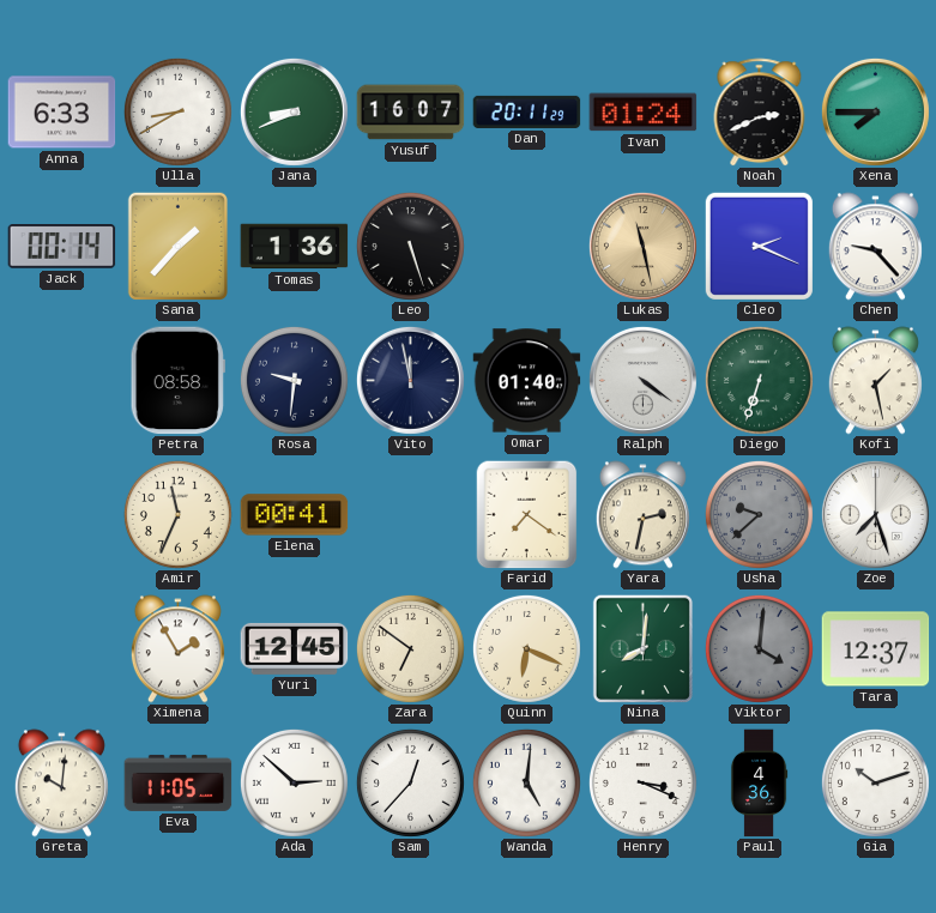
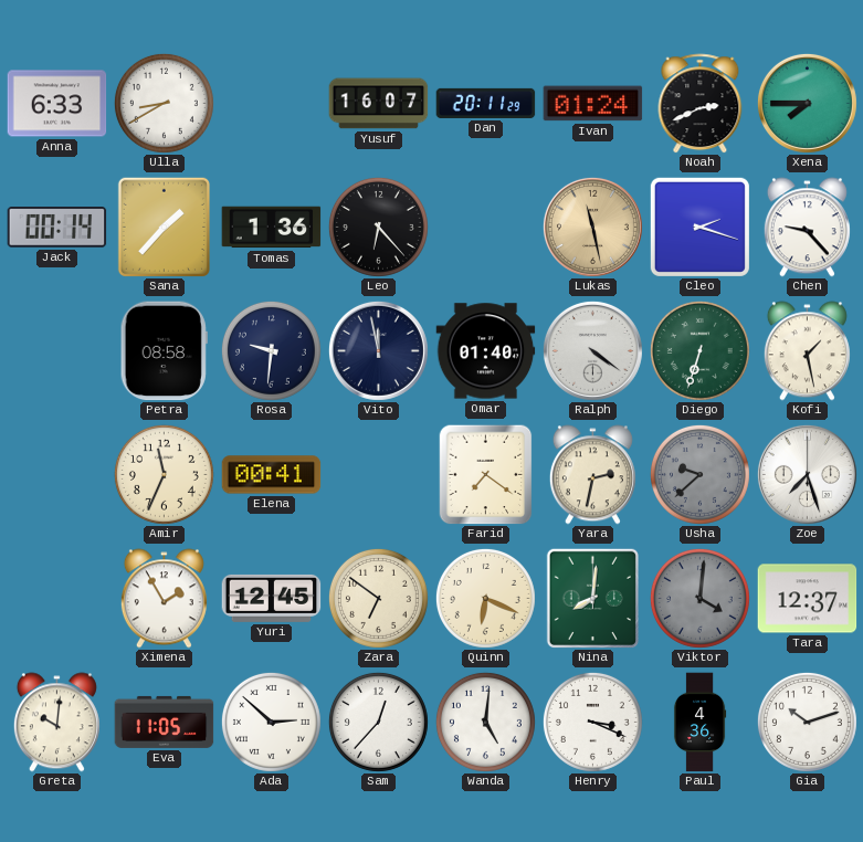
Jana: 8:41 -> none (294, 111)
Leo: 5:27 -> 6:23 (378, 227)
Cleo: 2:19 -> 2:18 (699, 227)
